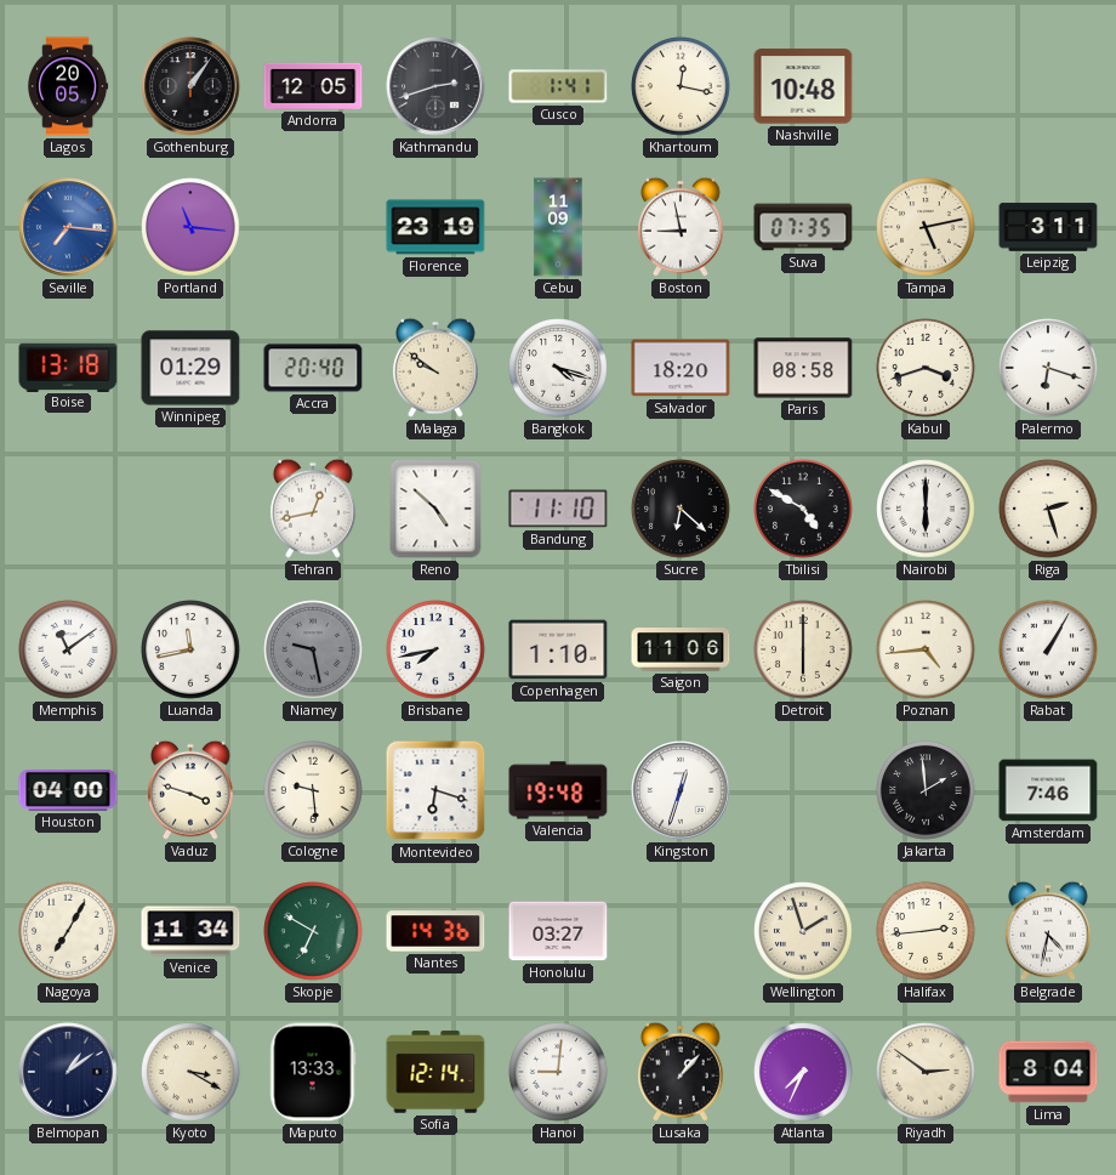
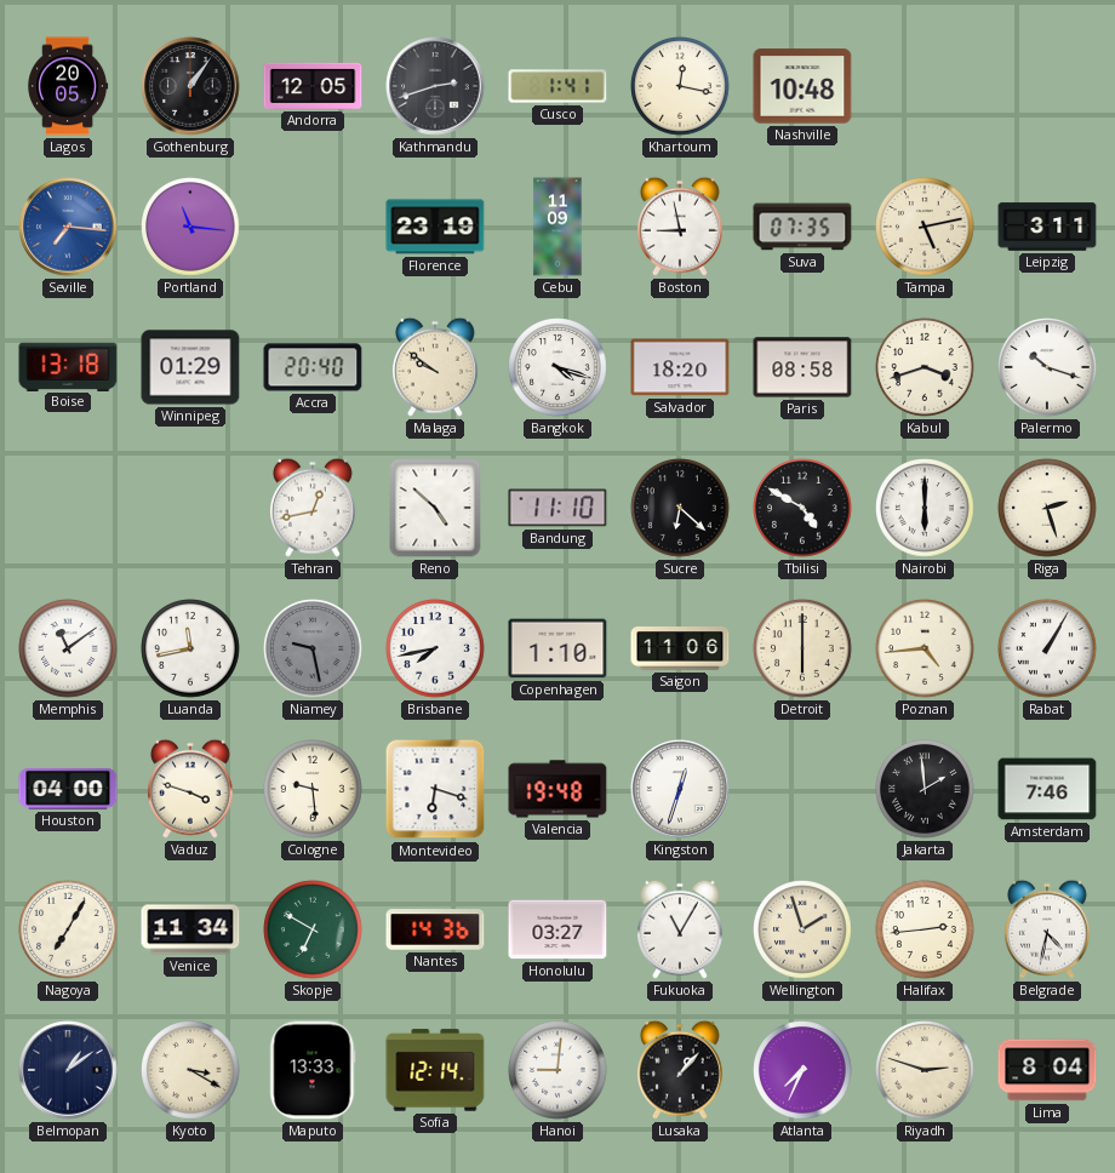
Palermo: 6:18 -> 10:18 (1047, 367)
Fukuoka: none -> 11:05 (680, 929)
Riyadh: 2:51 -> 2:48 (925, 1070)
